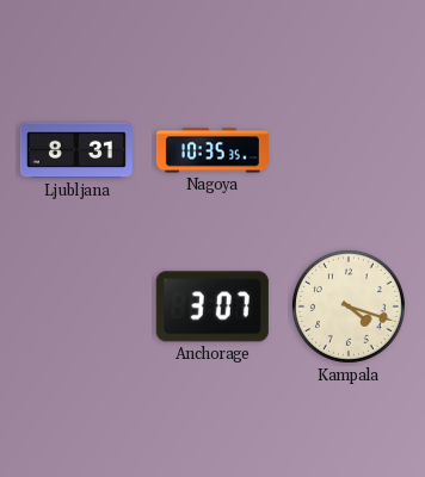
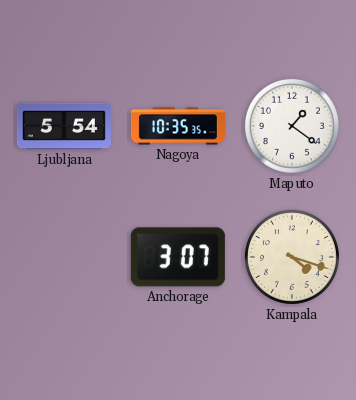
Ljubljana: 8:31 -> 5:54 (64, 126)
Maputo: none -> 1:21 (292, 126)
